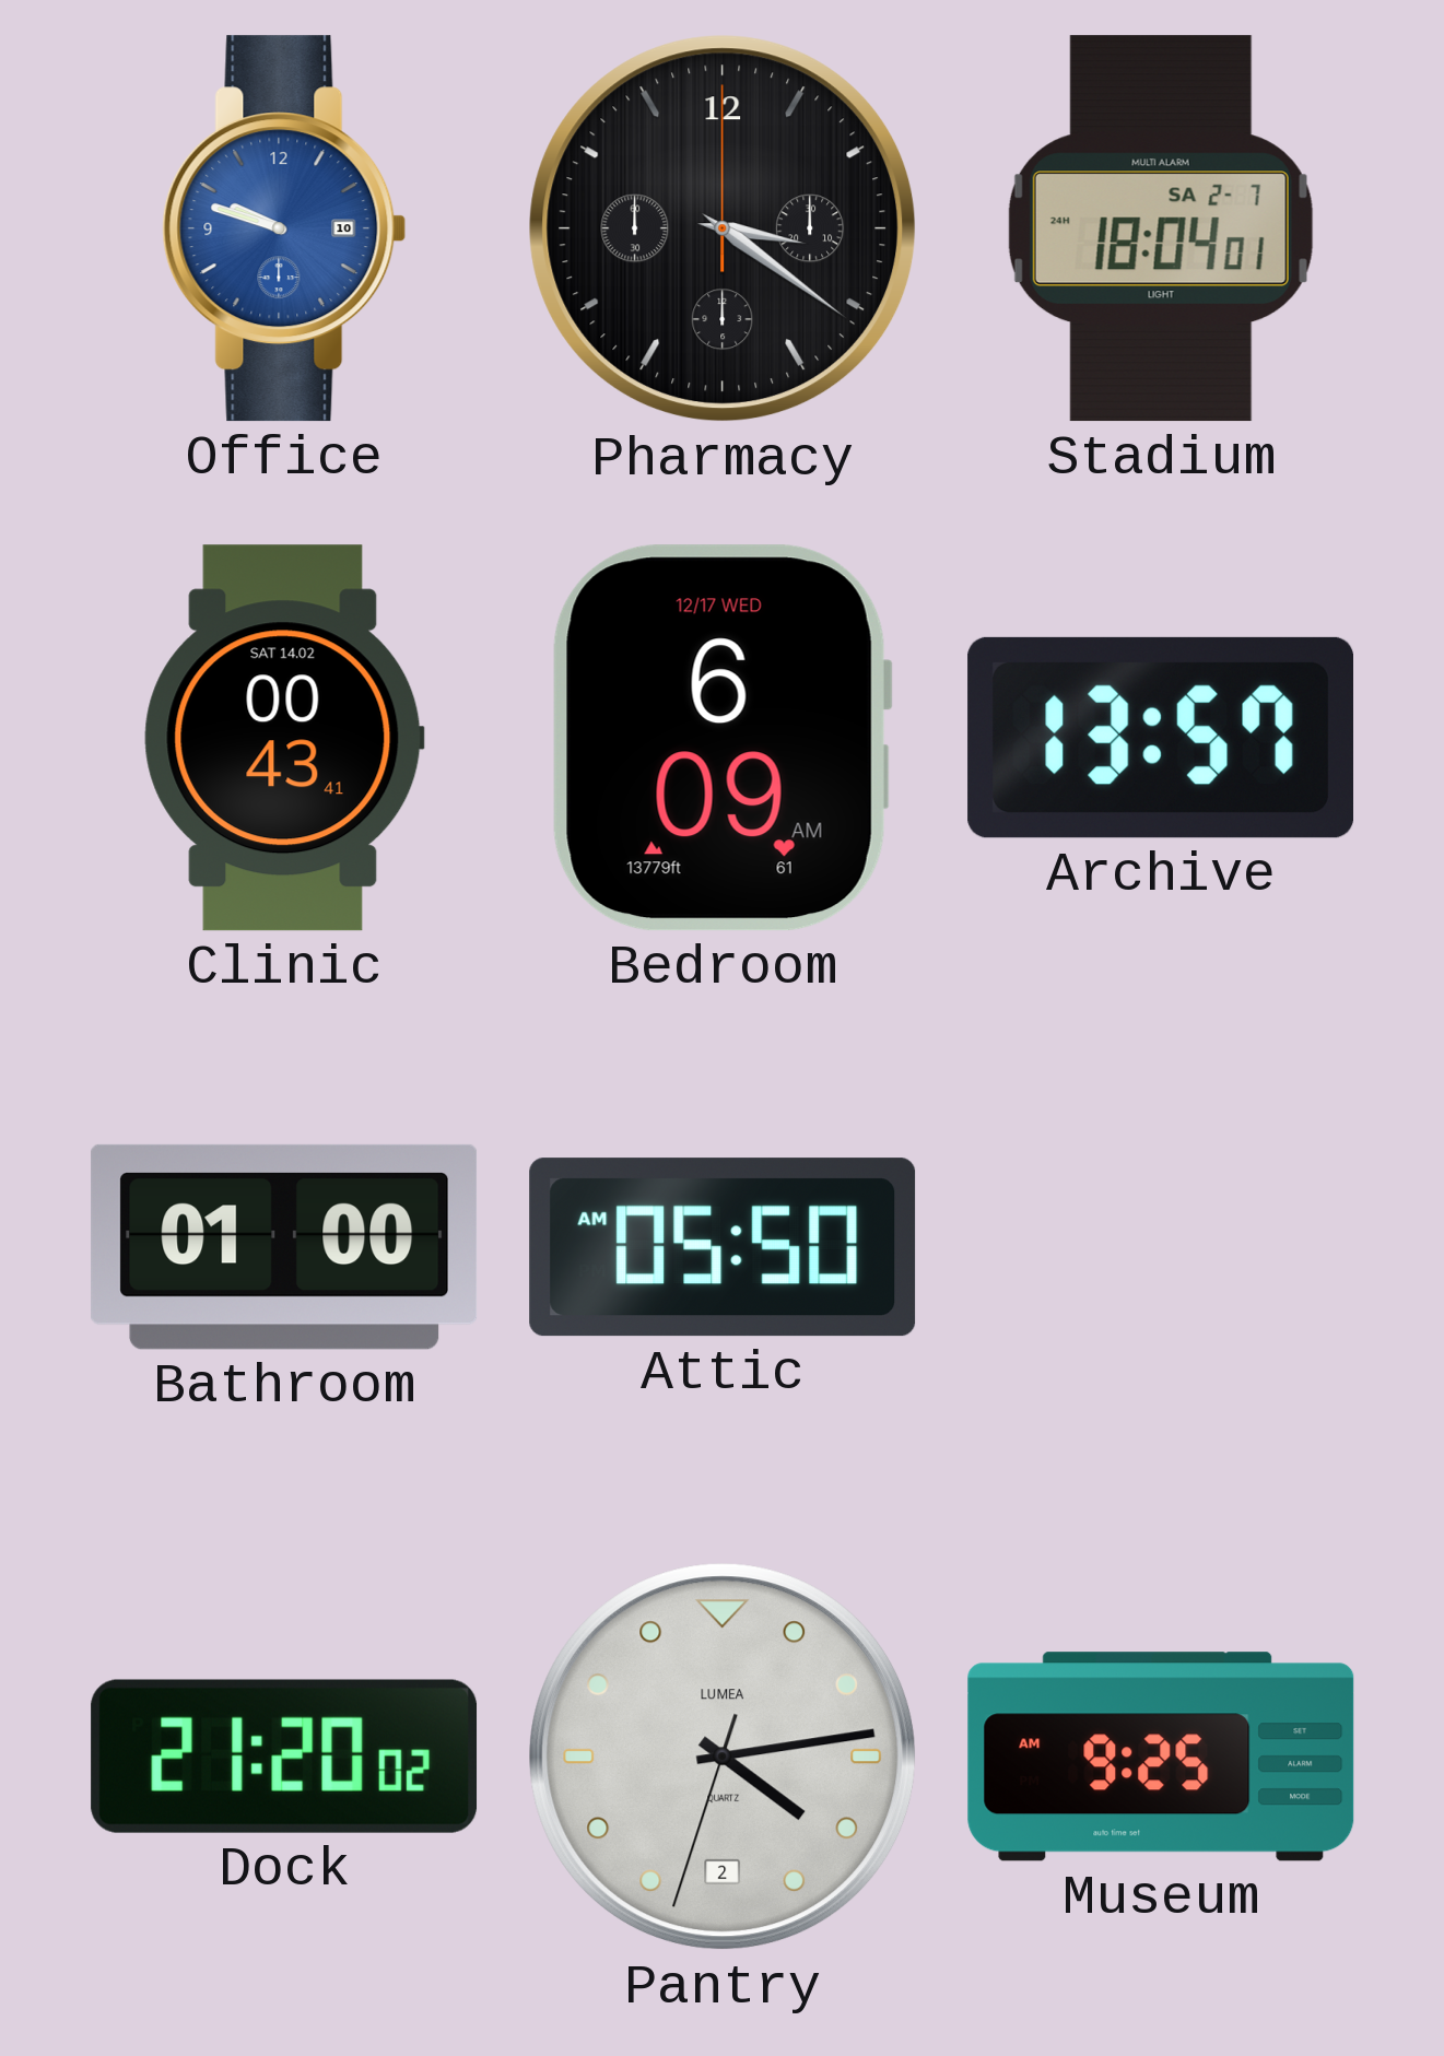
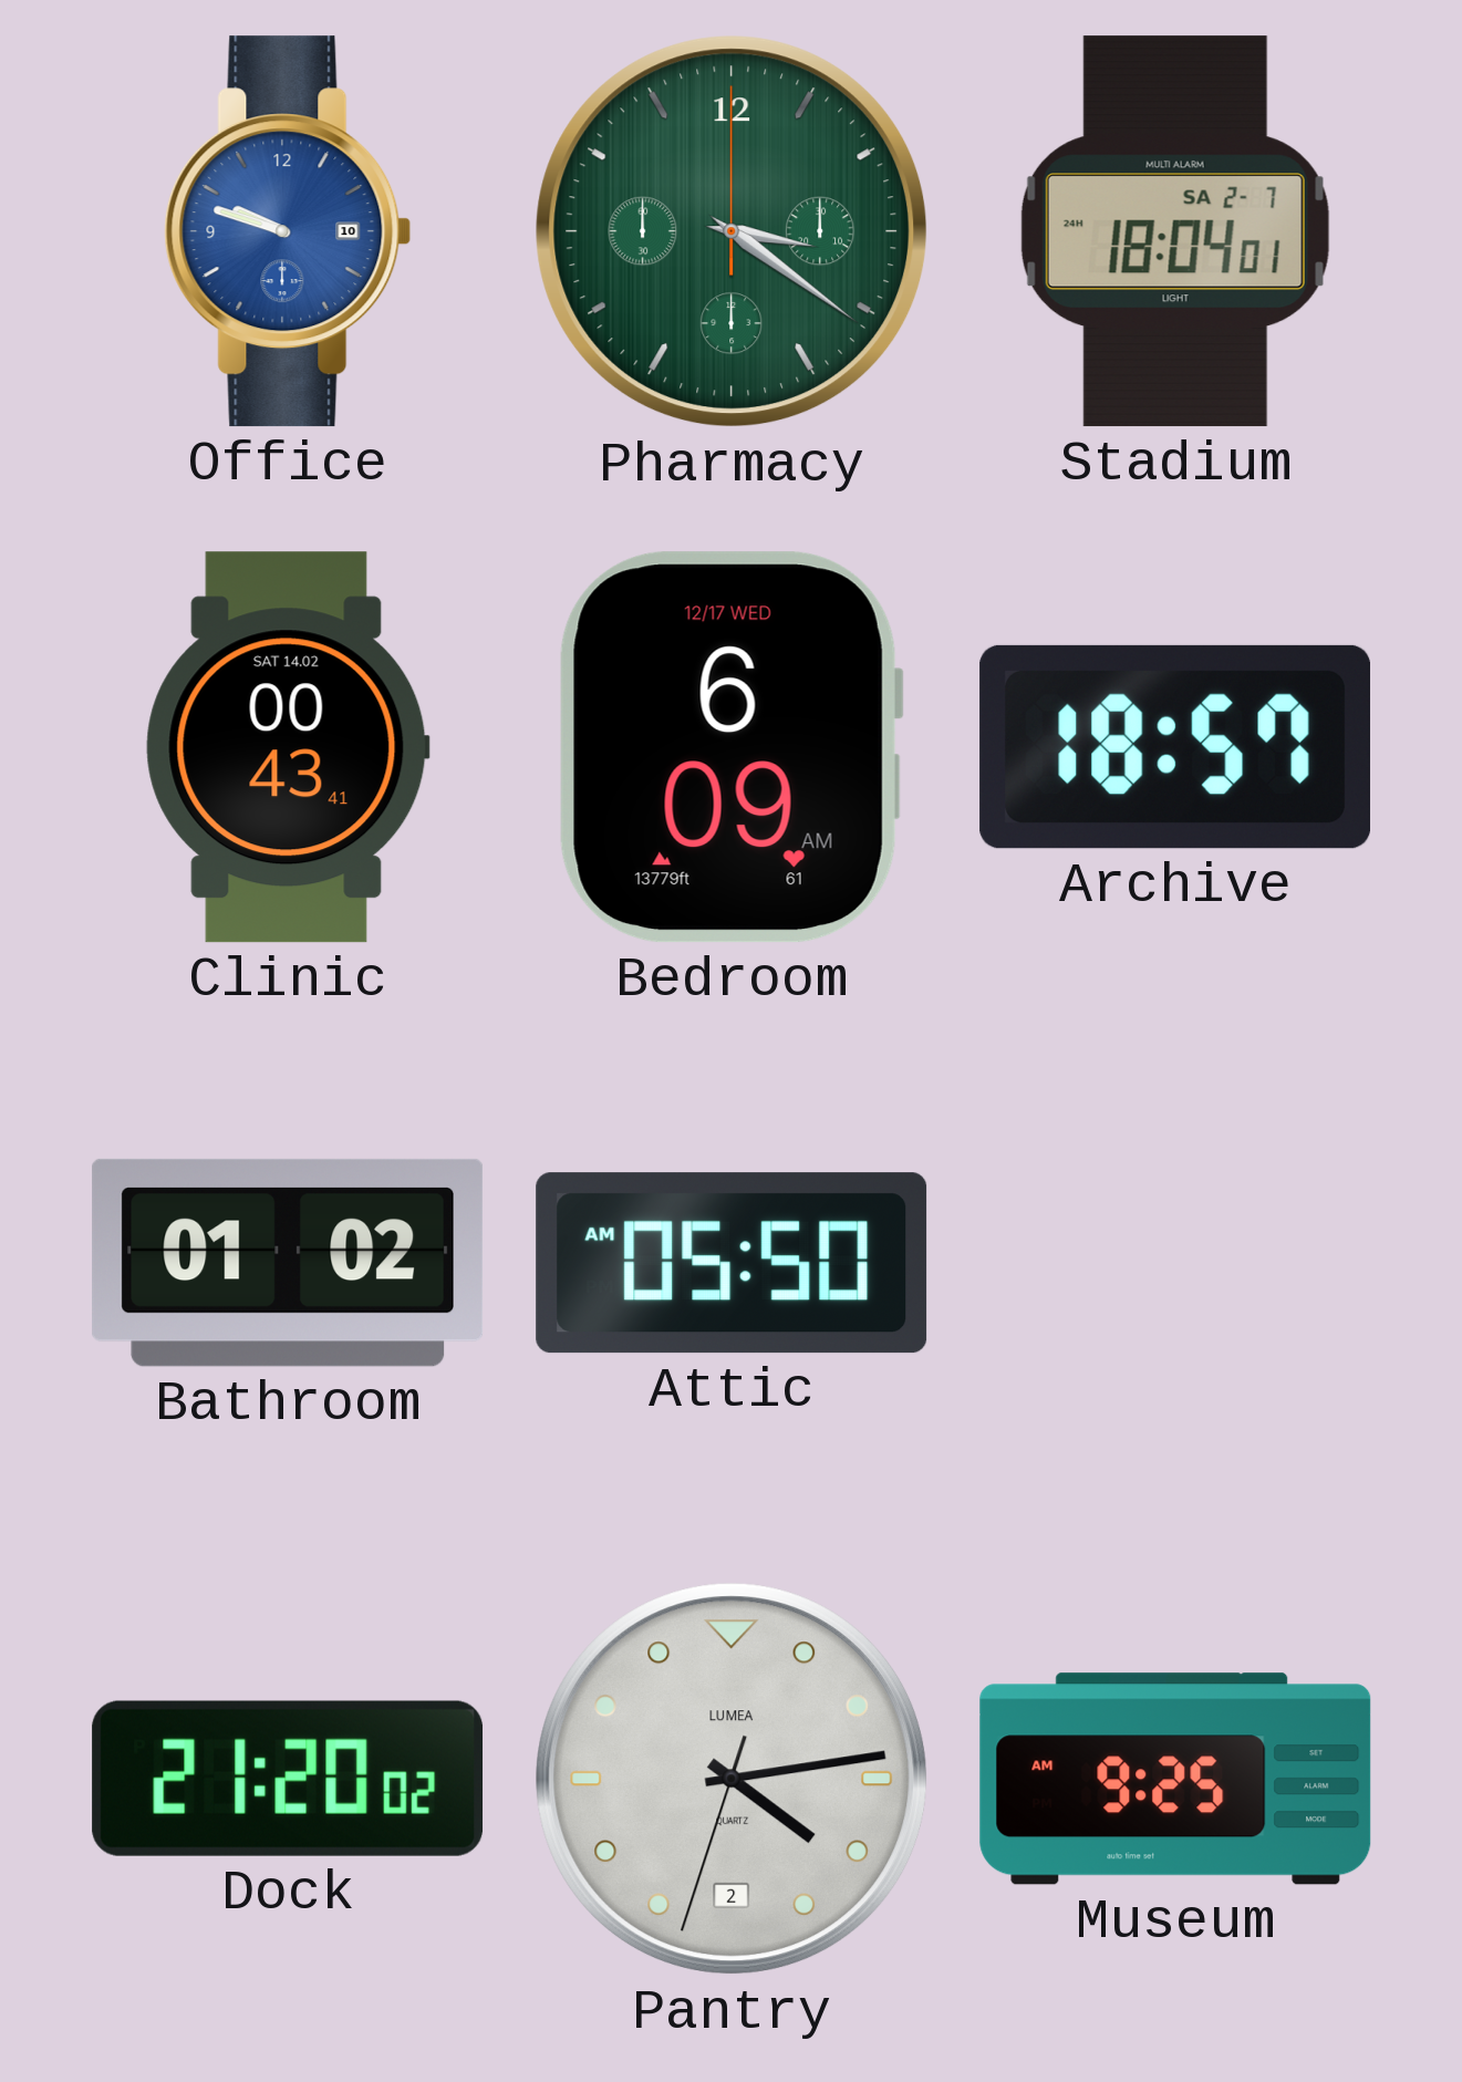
Pharmacy dial: black -> green (732, 231)
Archive: 13:57 -> 18:57 (1174, 747)
Bathroom: 01:00 -> 01:02 (288, 1263)
